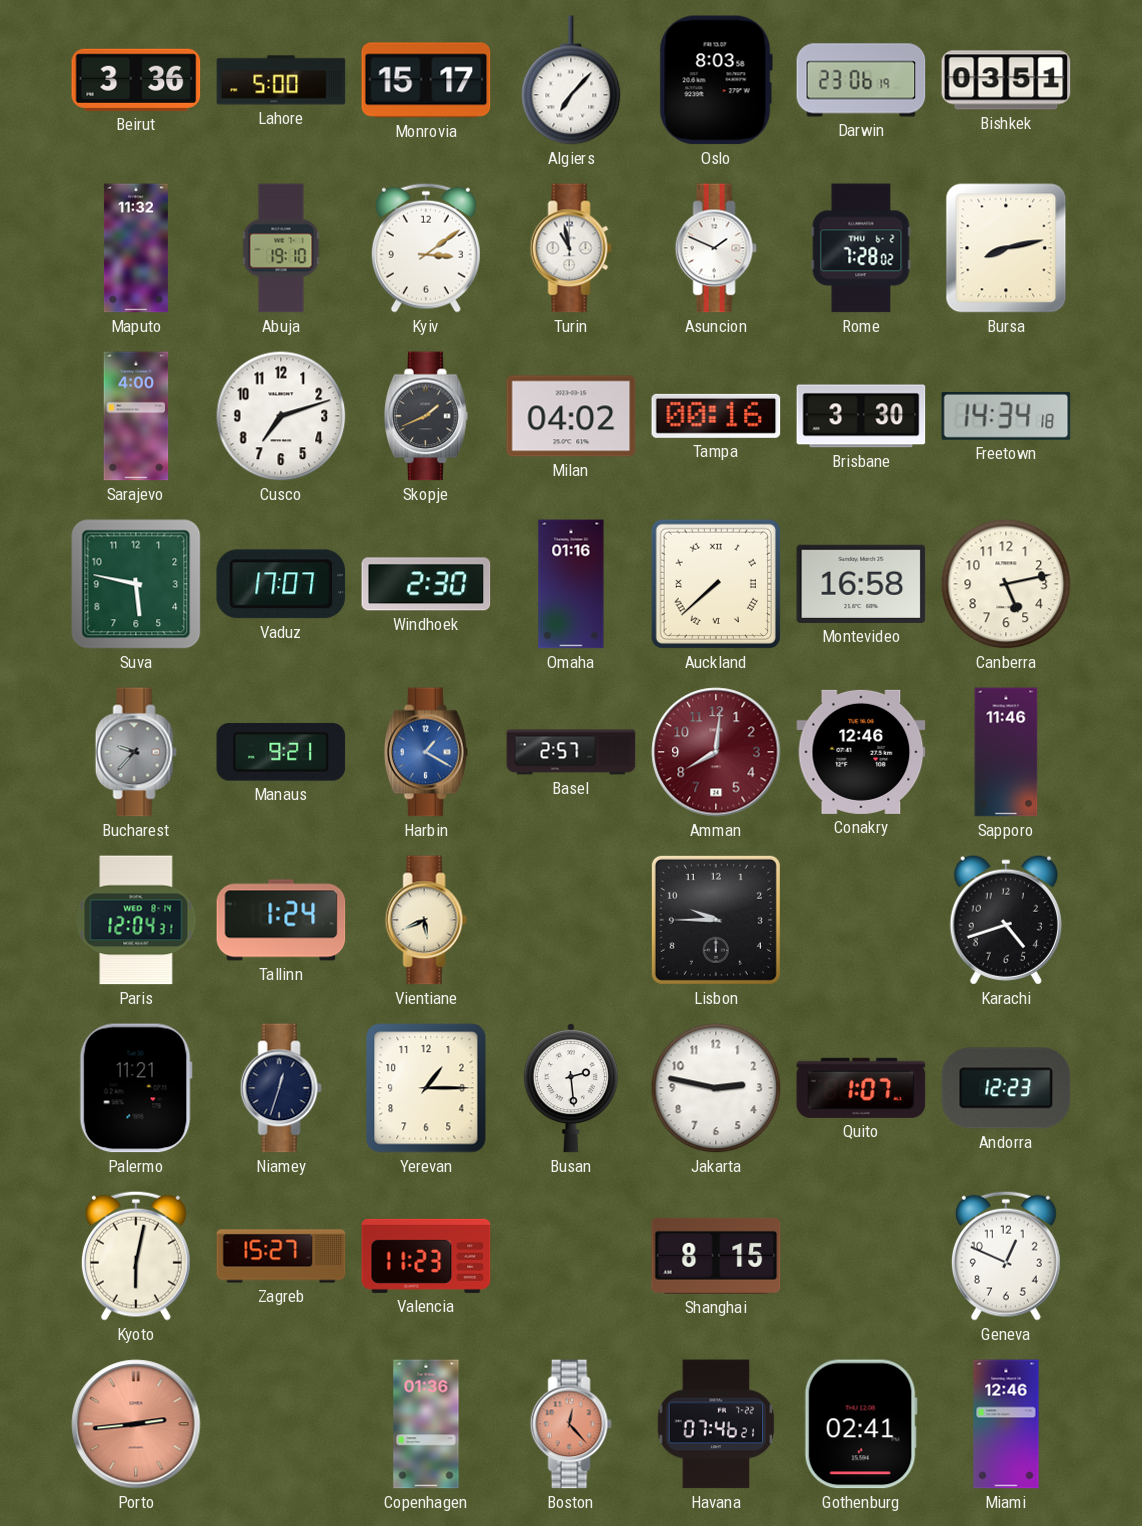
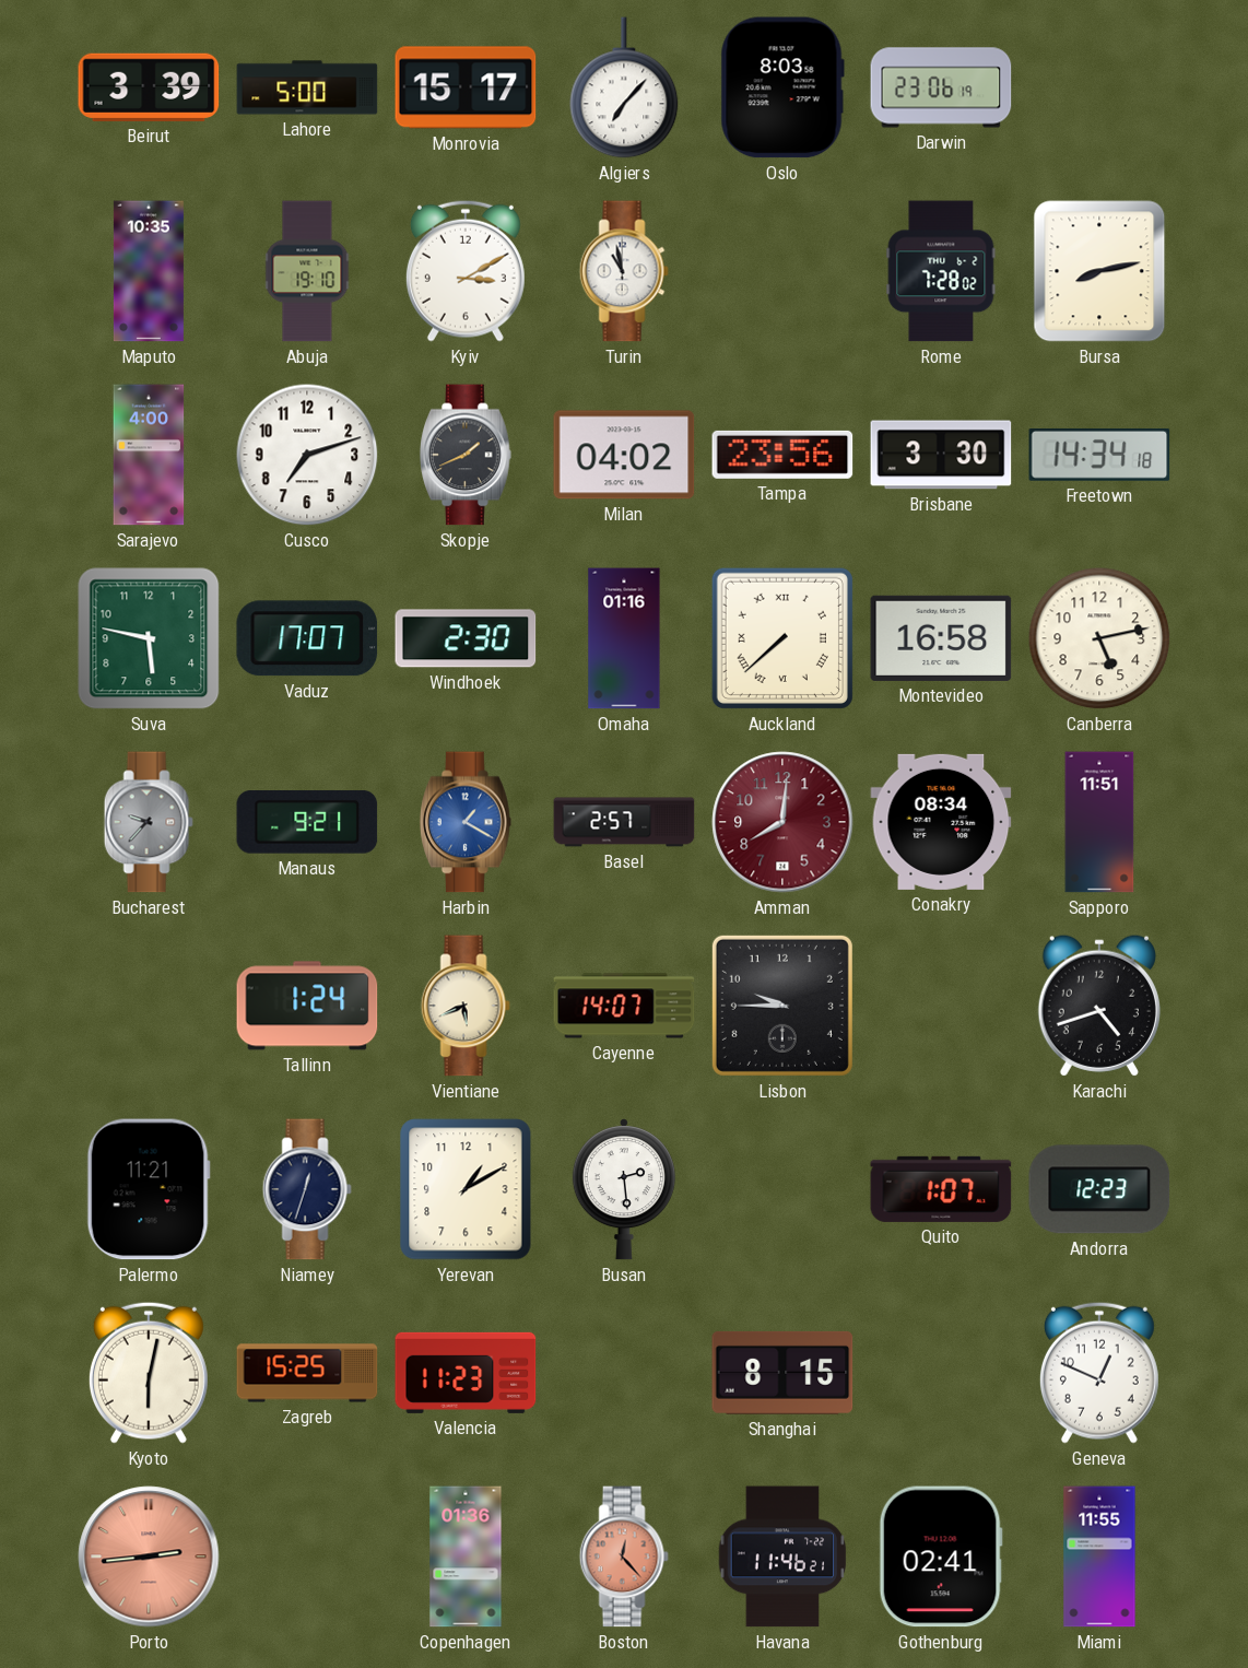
Beirut: 3:36 -> 3:39 (149, 87)
Bishkek: 03:51 -> none (1006, 80)
Maputo: 11:32 -> 10:35 (149, 271)
Kyiv: 3:09 -> 3:10 (466, 271)
Asuncion: 1:49 -> none (716, 248)
Tampa: 00:16 -> 23:56 (782, 455)
Conakry: 12:46 -> 08:34 (941, 822)
Sapporo: 11:46 -> 11:51 (1099, 822)
Paris: 12:04 -> none (136, 920)
Cayenne: none -> 14:07 (624, 1006)
Yerevan: 1:15 -> 1:10 (466, 1189)
Jakarta: 2:47 -> none (716, 1088)
Zagreb: 15:27 -> 15:25 (307, 1373)
Havana: 07:46 -> 11:46 (782, 1557)
Miami: 12:46 -> 11:55 (1099, 1557)
